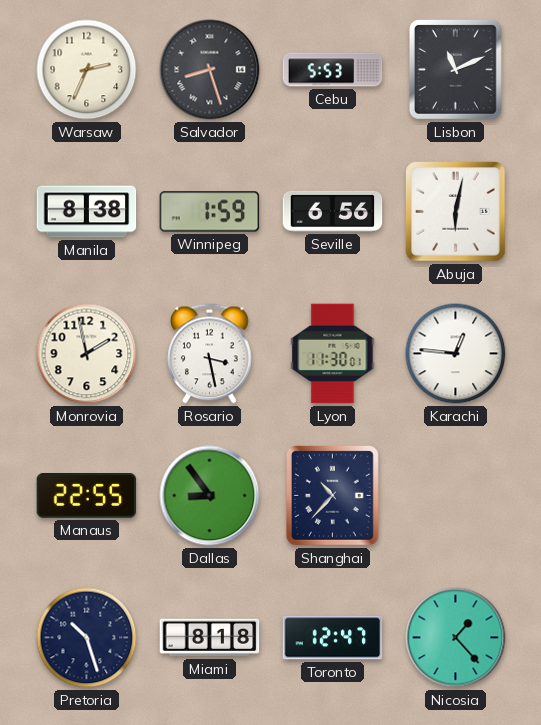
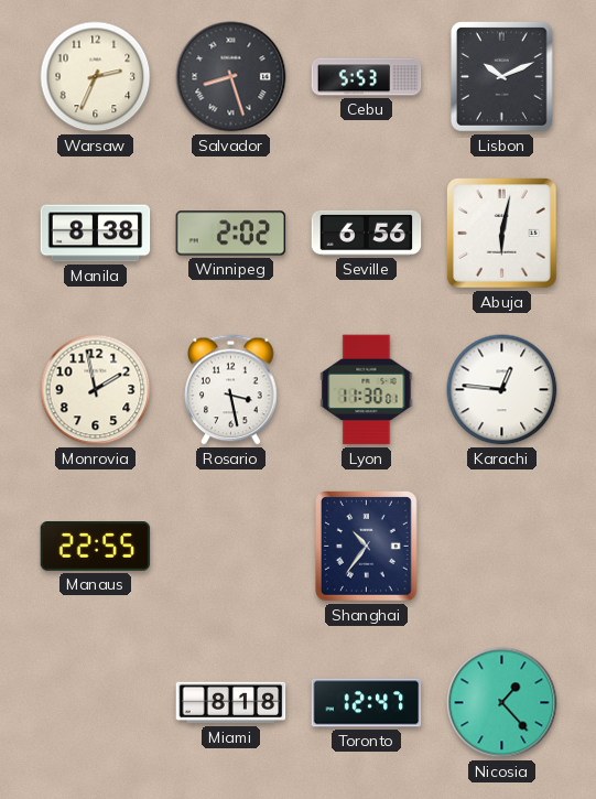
Lisbon: 11:11 -> 10:11 (502, 77)
Winnipeg: 1:59 -> 2:02 (231, 234)
Dallas: 8:54 -> none (210, 496)
Shanghai: 10:37 -> 10:36 (367, 547)
Pretoria: 10:27 -> none (87, 638)
